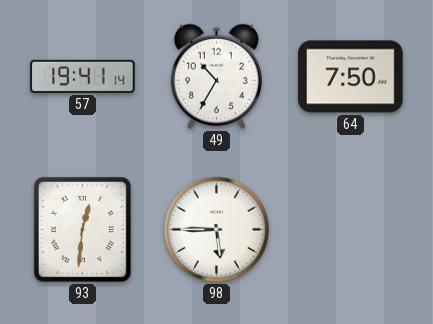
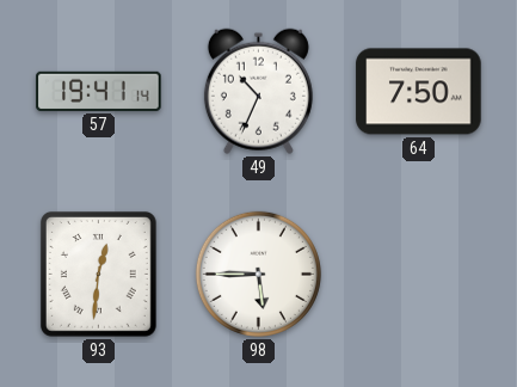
49: 10:35 -> 10:34 (258, 91)
